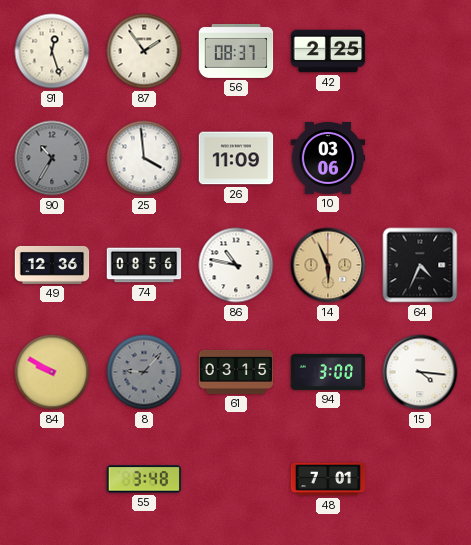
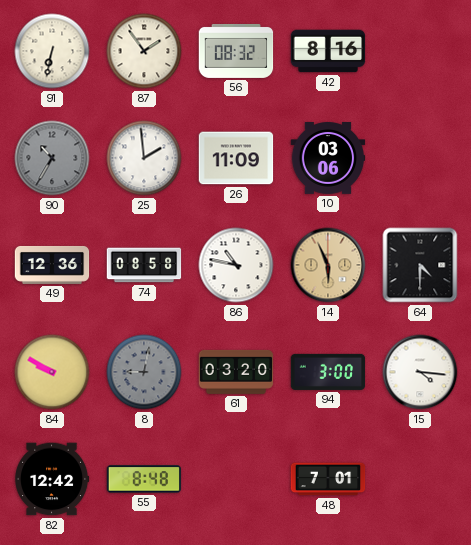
91: 12:27 -> 6:32 (52, 51)
56: 08:37 -> 08:32 (236, 51)
42: 2:25 -> 8:16 (328, 51)
25: 3:59 -> 1:59 (144, 158)
74: 08:56 -> 08:58 (144, 265)
64: 4:34 -> 4:30 (420, 265)
8: 9:07 -> 9:02 (144, 372)
61: 03:15 -> 03:20 (236, 372)
82: none -> 12:42 (52, 479)
55: 3:48 -> 8:48 (144, 479)
